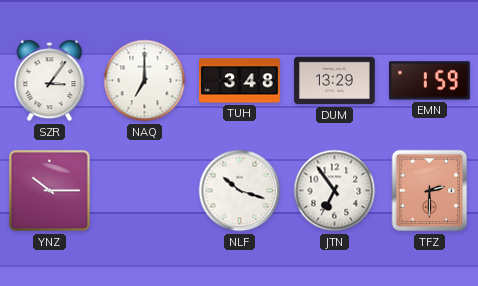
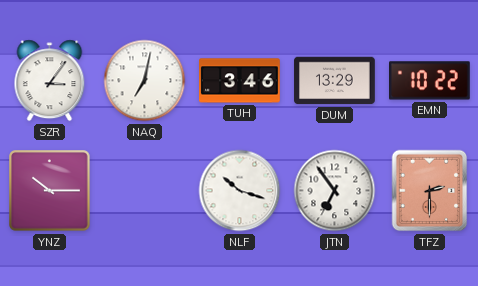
NAQ: 7:00 -> 7:02 (145, 81)
TUH: 3:48 -> 3:46 (240, 81)
EMN: 1:59 -> 10:22 (430, 81)
